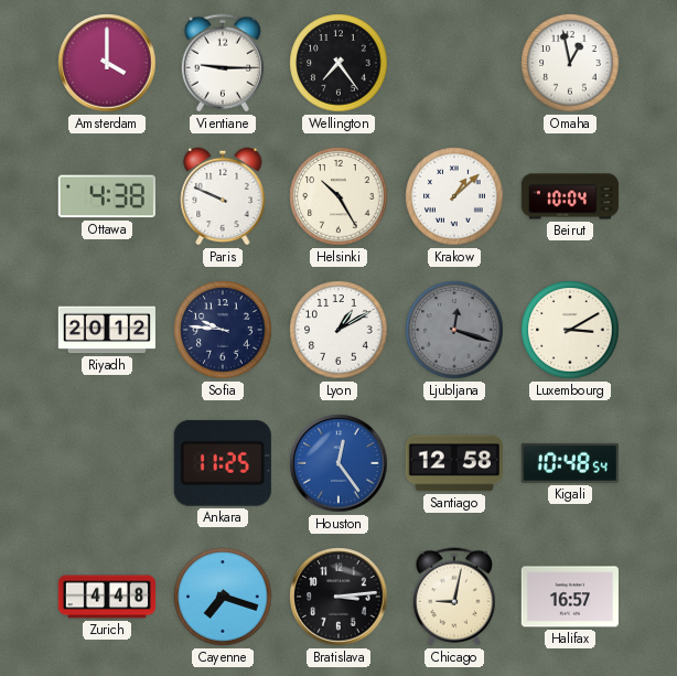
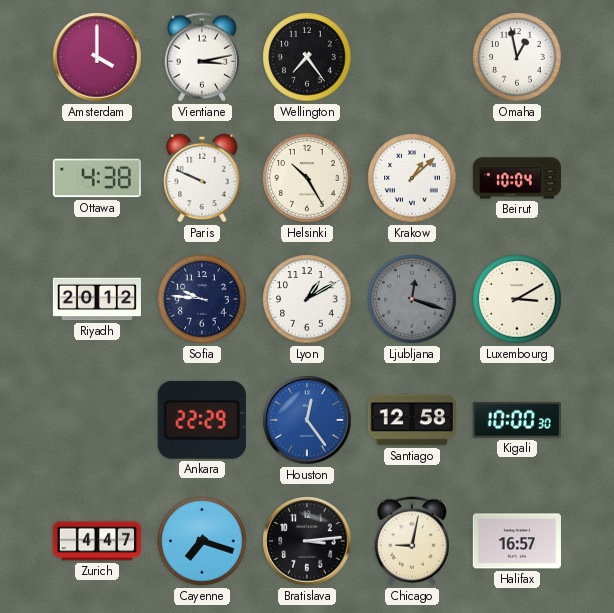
Vientiane: 9:15 -> 3:13 (202, 57)
Ankara: 11:25 -> 22:29 (202, 420)
Kigali: 10:48 -> 10:00 (517, 420)
Zurich: 4:48 -> 4:47 (96, 541)
